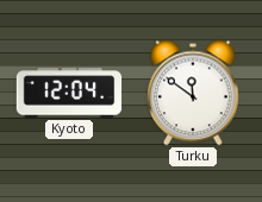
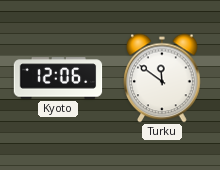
Kyoto: 12:04 -> 12:06 (58, 78)
